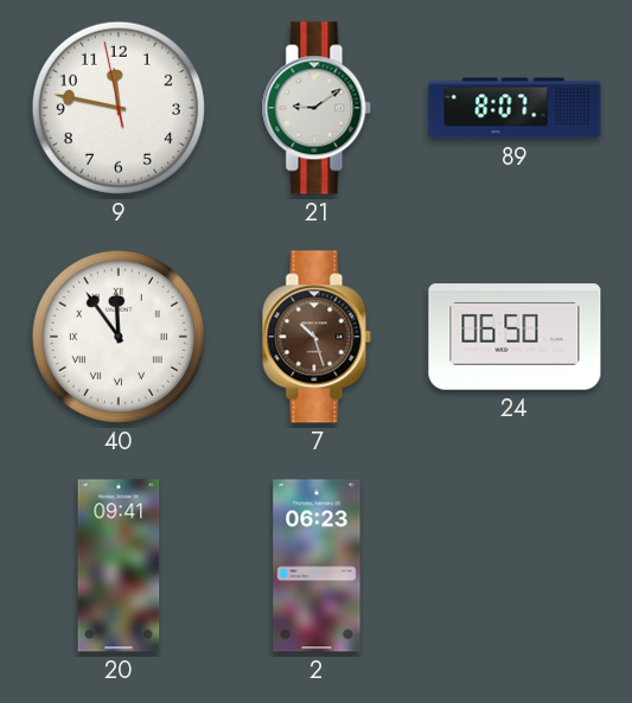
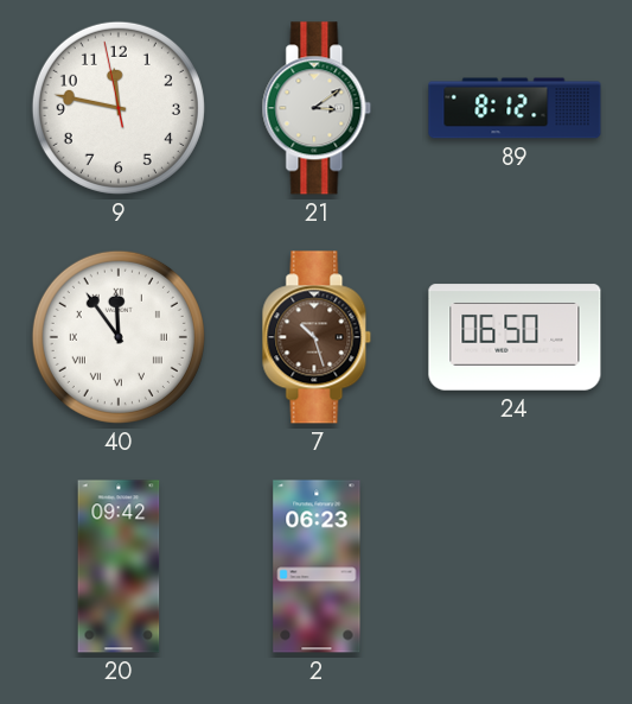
21: 9:09 -> 3:09 (317, 108)
89: 8:07 -> 8:12 (515, 108)
20: 09:41 -> 09:42 (119, 566)
